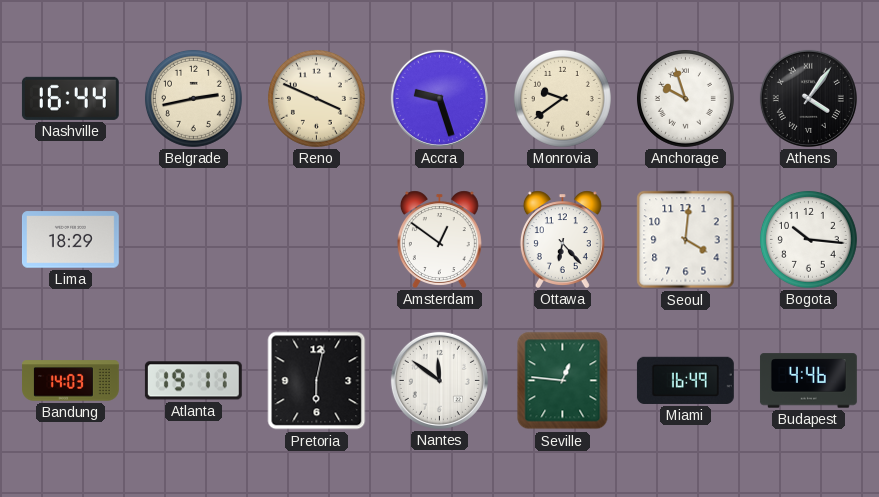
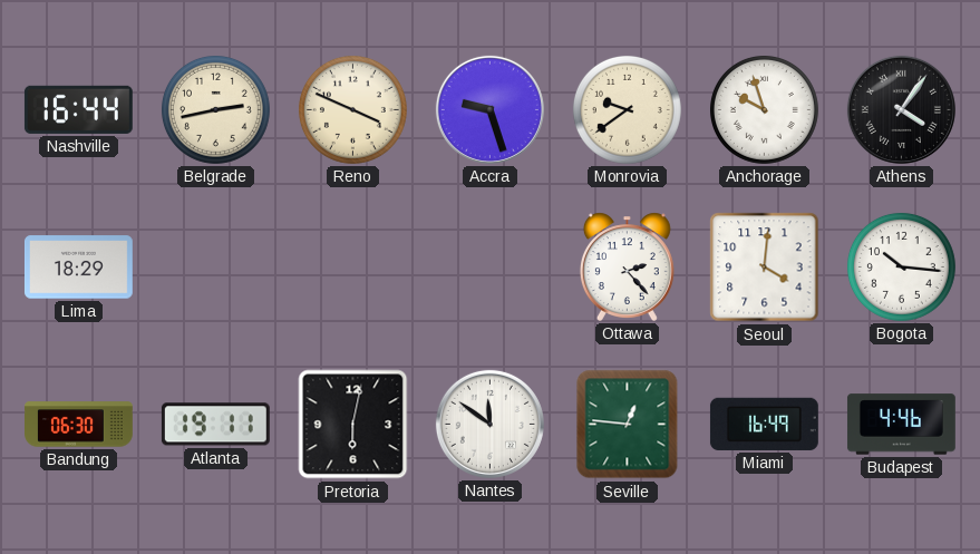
Amsterdam: 12:51 -> none (439, 239)
Ottawa: 6:23 -> 2:23 (627, 266)
Bandung: 14:03 -> 06:30 (79, 425)
